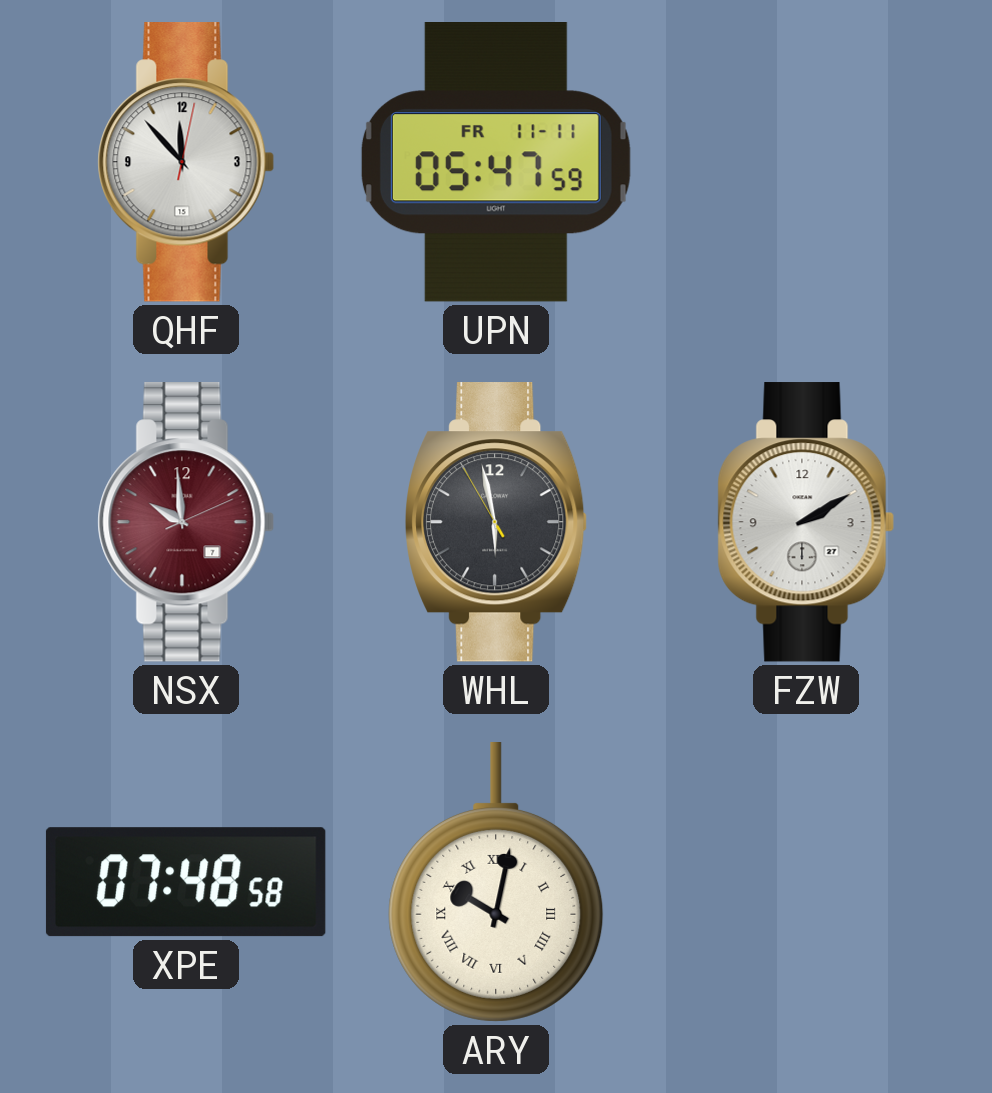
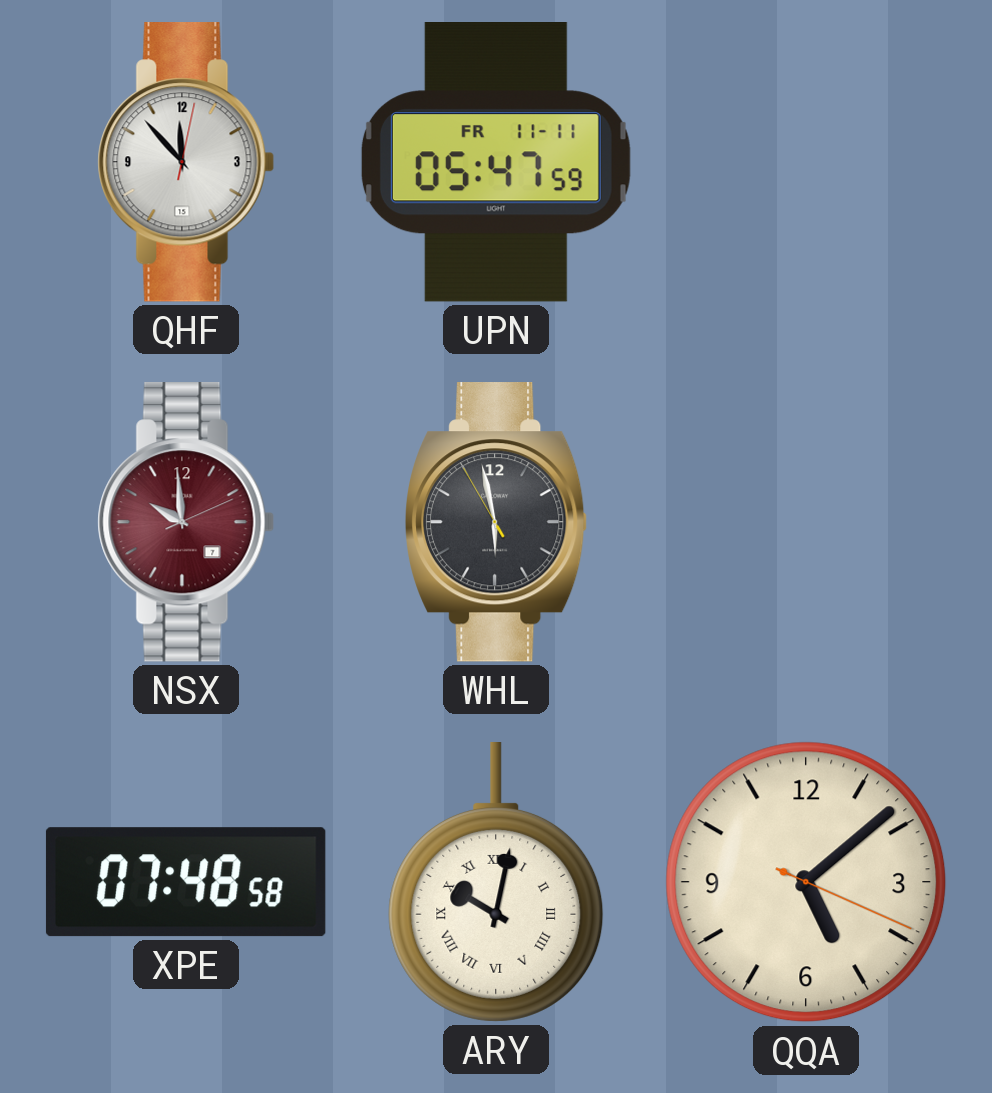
FZW: 2:10 -> none (806, 522)
QQA: none -> 5:08 (806, 882)
